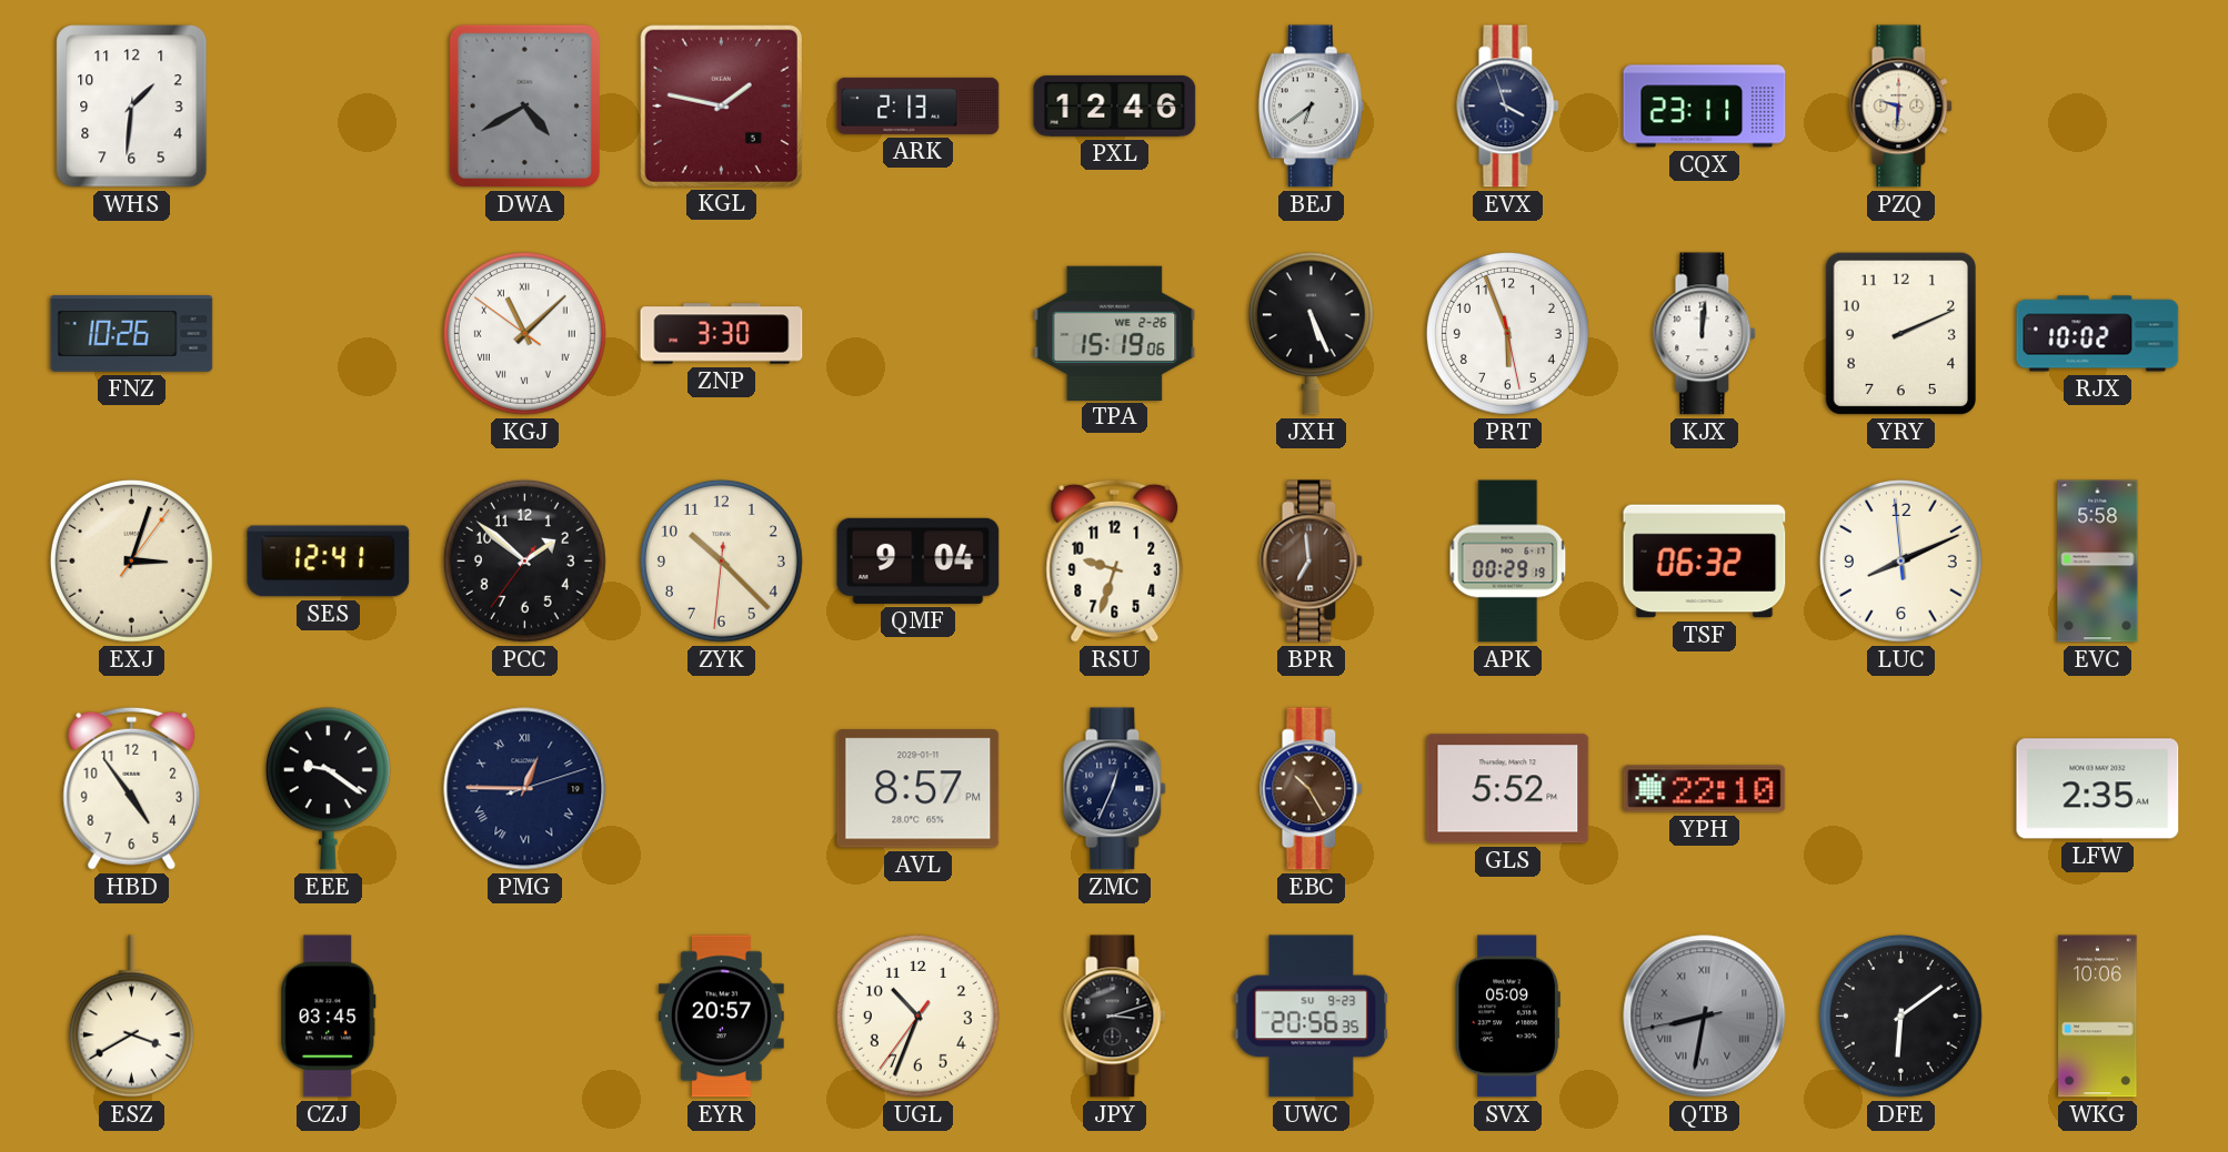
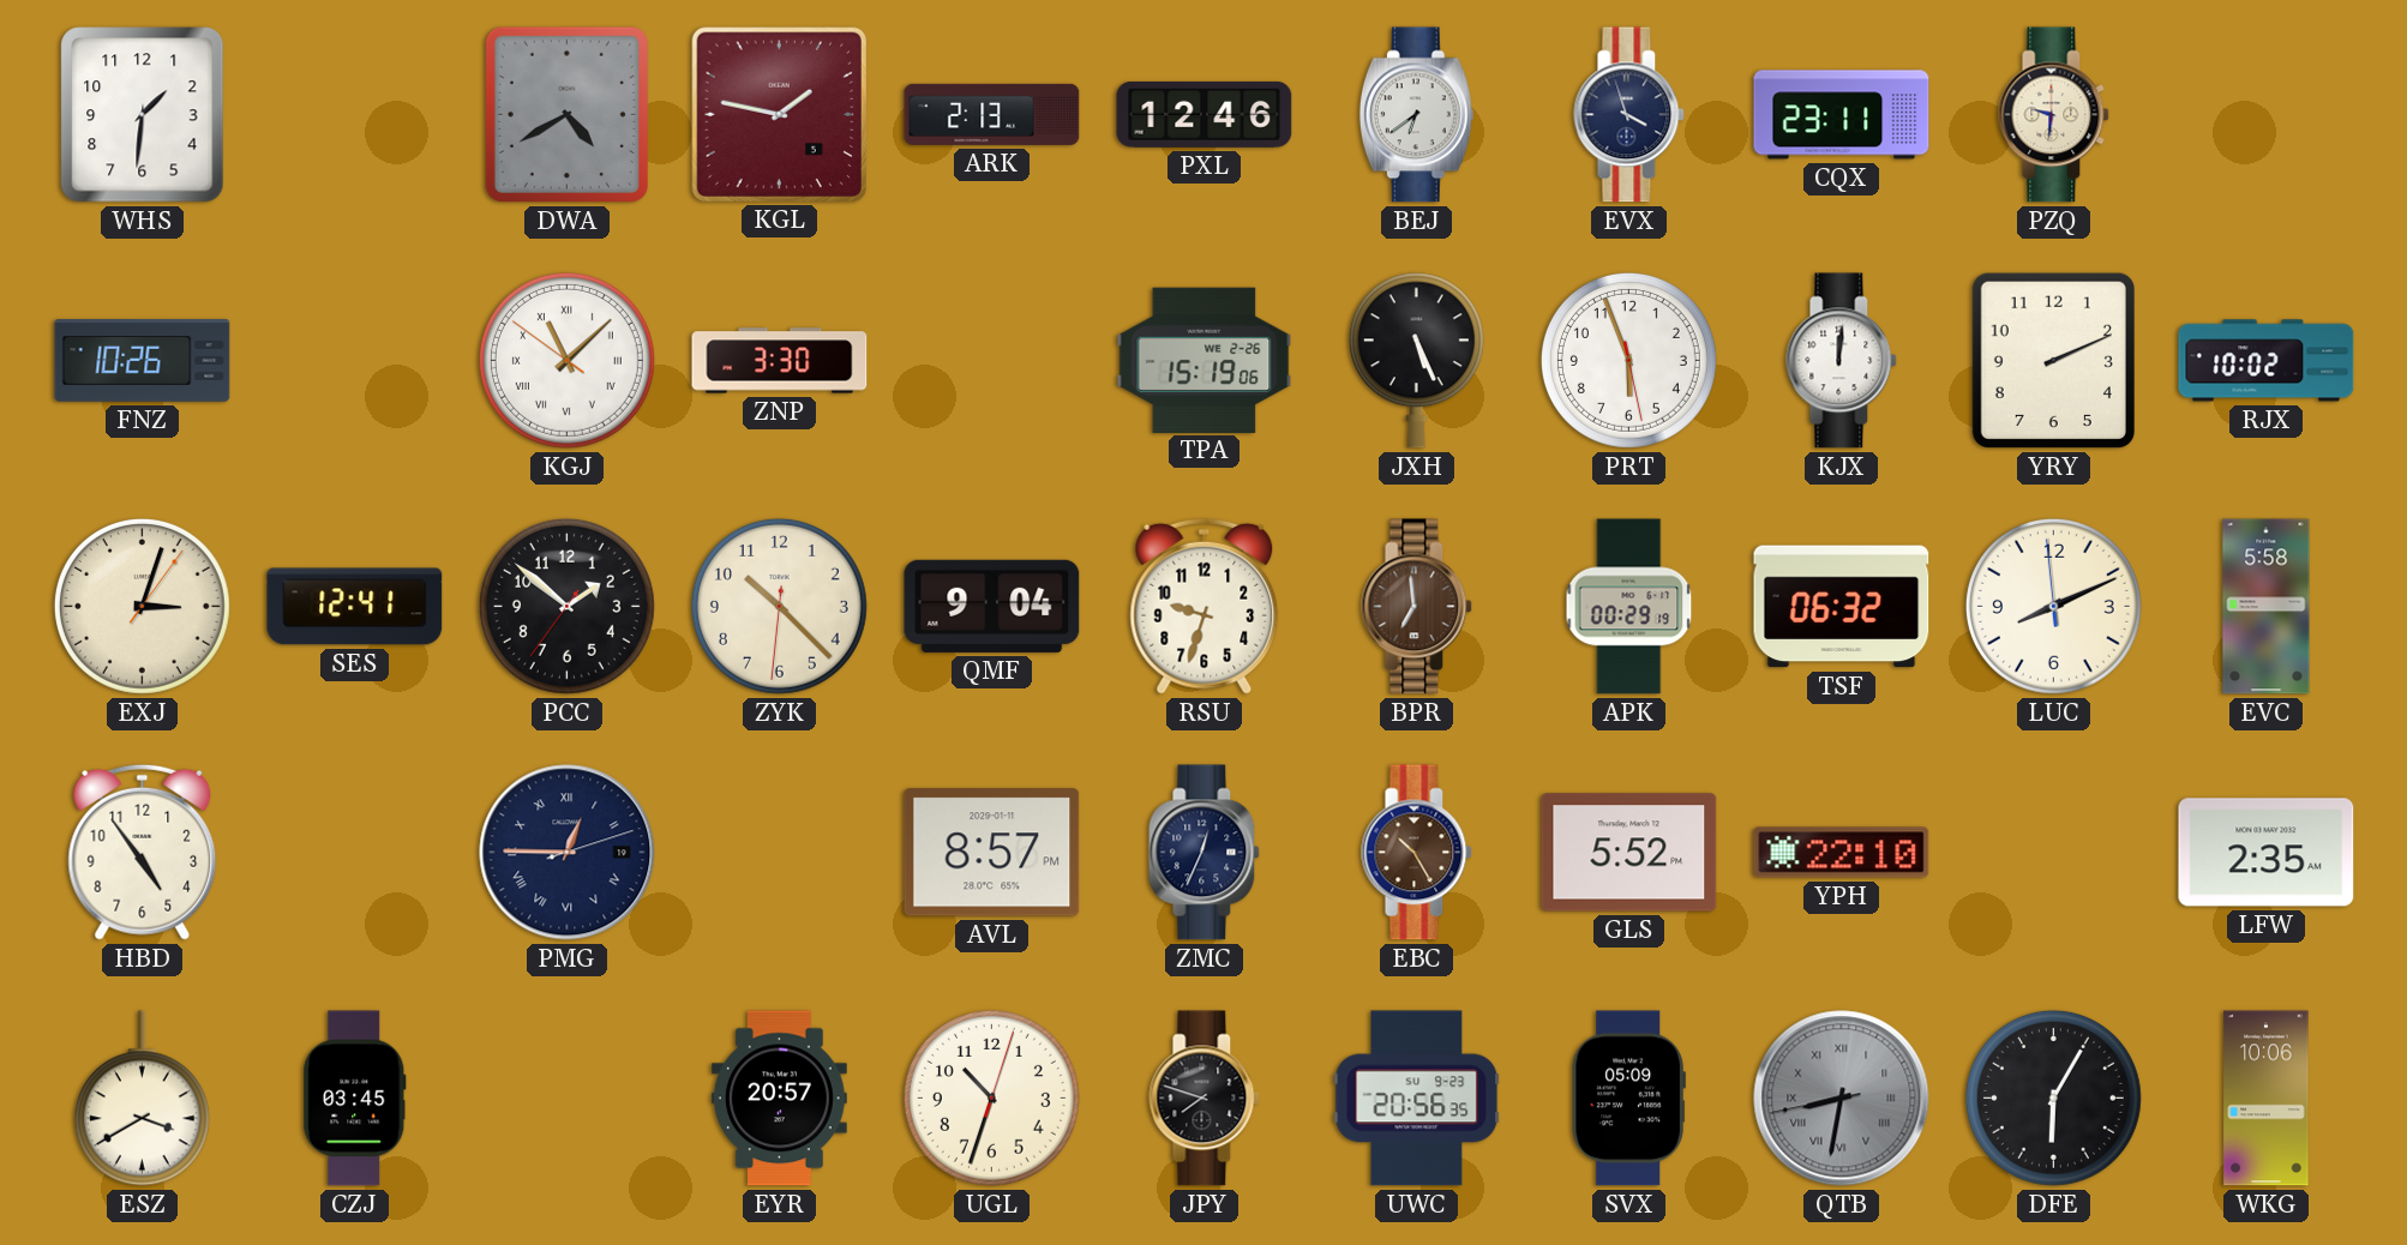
EEE: 9:21 -> none (328, 789)
UGL: 10:33:36 -> 10:33:03 (991, 1097)
JPY: 3:12 -> 7:48 (1205, 1099)
DFE: 6:09 -> 6:05 (2053, 1097)
